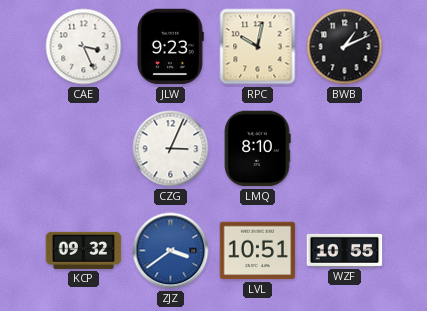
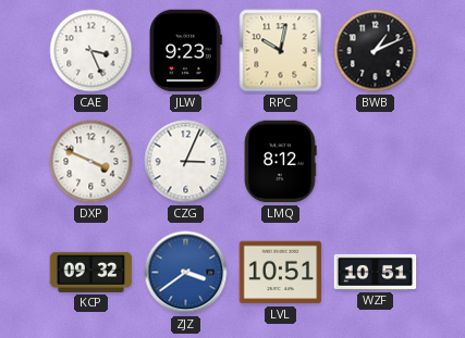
DXP: none -> 3:49 (91, 162)
LMQ: 8:10 -> 8:12 (280, 162)
WZF: 10:55 -> 10:51 (376, 272)
